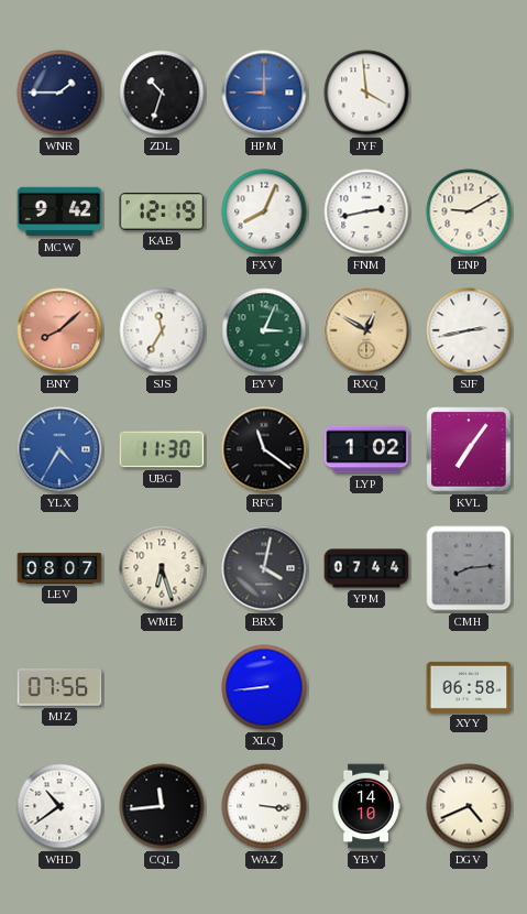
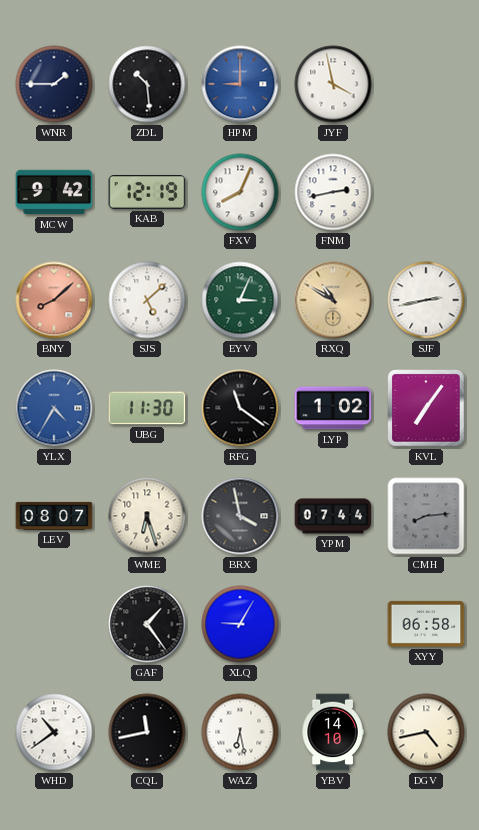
ZDL: 10:33 -> 10:29 (147, 84)
JYF: 3:59 -> 3:58 (333, 84)
ENP: 9:10 -> none (469, 211)
SJS: 11:35 -> 5:08 (147, 300)
RXQ: 12:50 -> 10:50 (333, 300)
BRX: 4:02 -> 3:58 (240, 516)
MJZ: 07:56 -> none (59, 687)
GAF: none -> 1:24 (147, 624)
XLQ: 8:44 -> 9:05 (240, 624)
CQL: 11:44 -> 11:43 (147, 732)
WAZ: 3:16 -> 6:28 (240, 732)
DGV: 4:41 -> 4:43 (426, 732)
